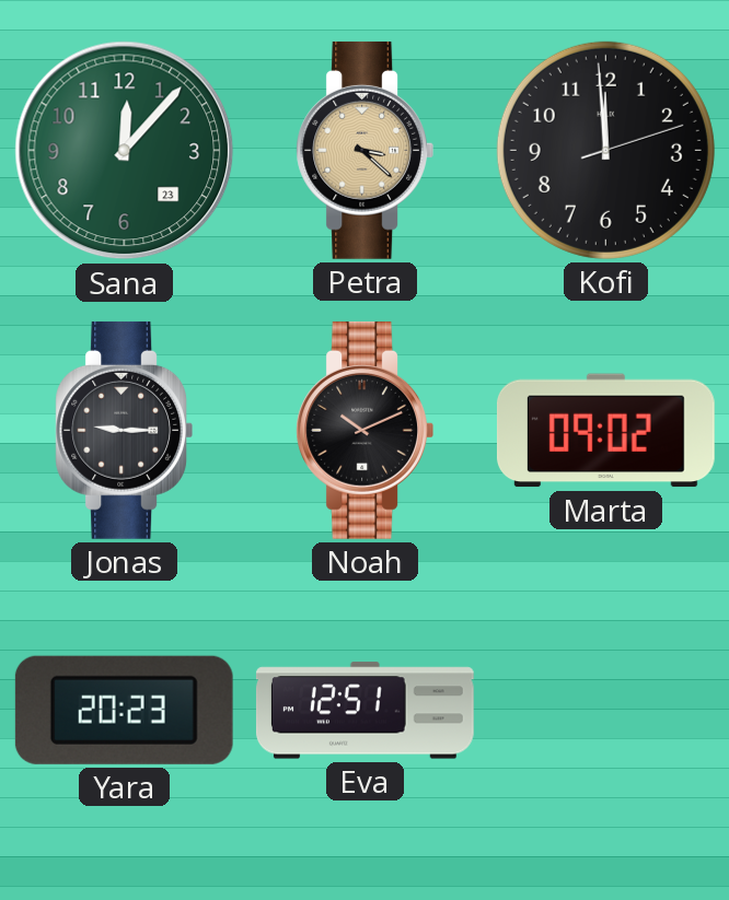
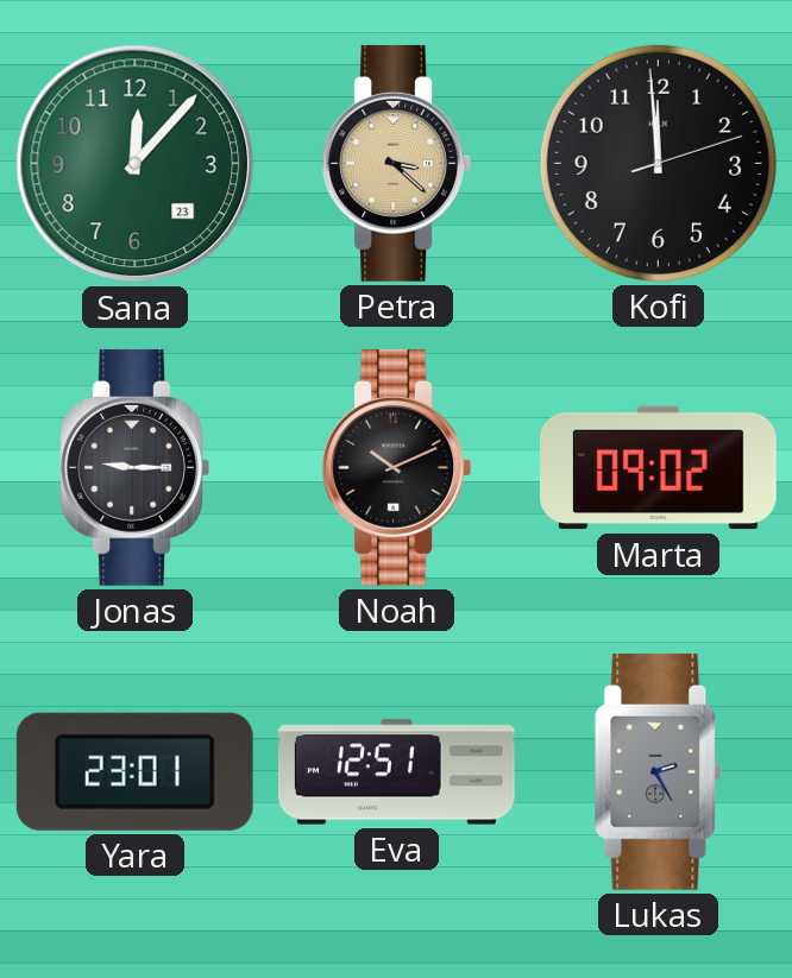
Yara: 20:23 -> 23:01 (134, 771)
Lukas: none -> 2:25 (659, 771)
